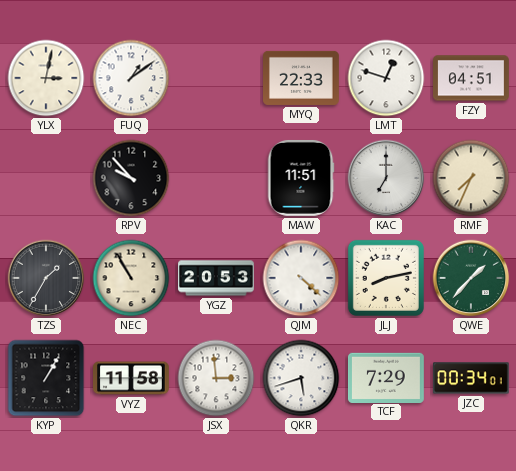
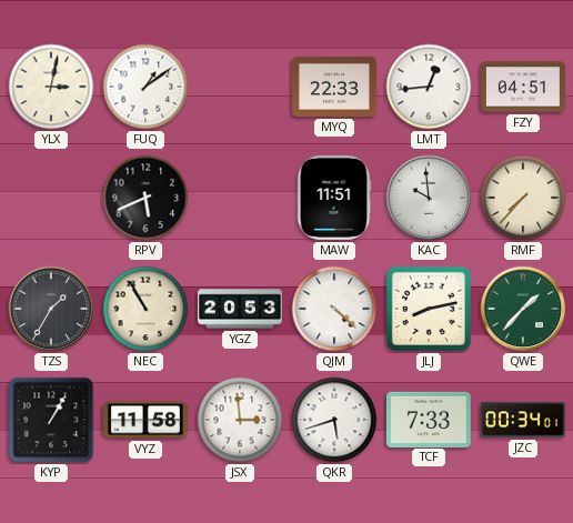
LMT: 12:48 -> 12:44 (429, 87)
RPV: 9:53 -> 5:41 (145, 198)
KAC: 7:00 -> 9:59 (429, 198)
RMF: 7:34 -> 7:37 (523, 198)
TCF: 7:29 -> 7:33 (429, 419)
